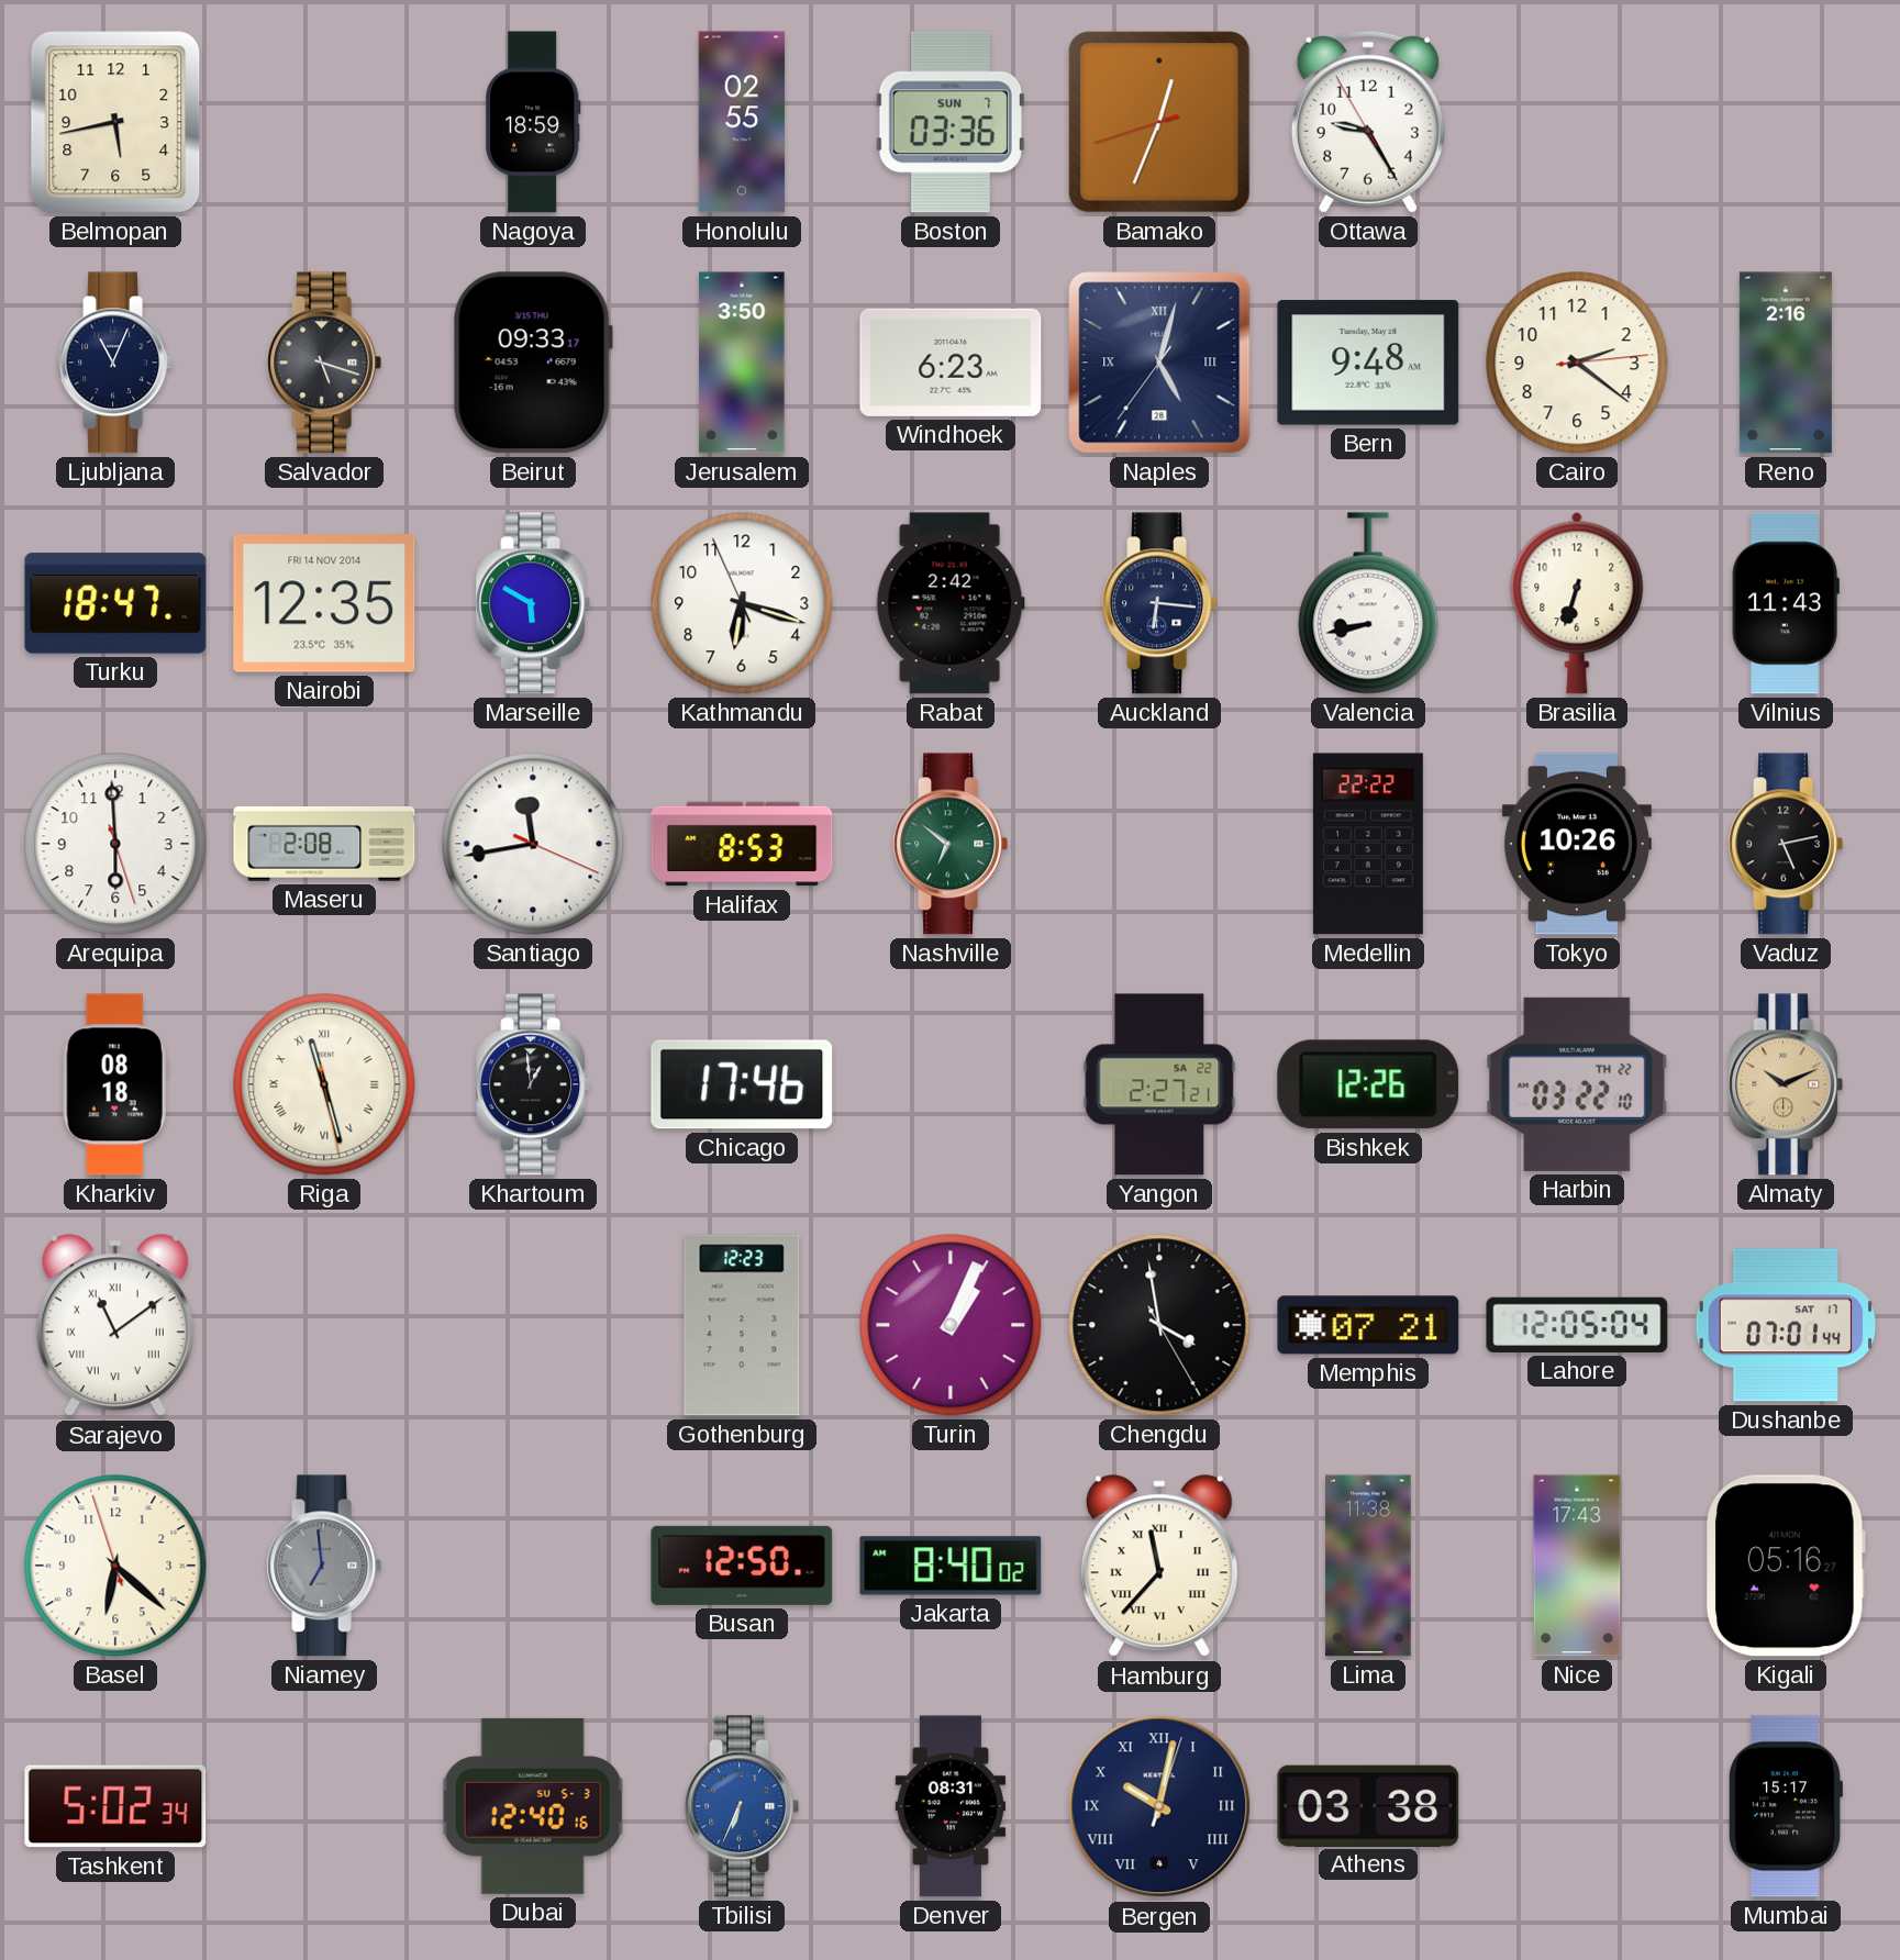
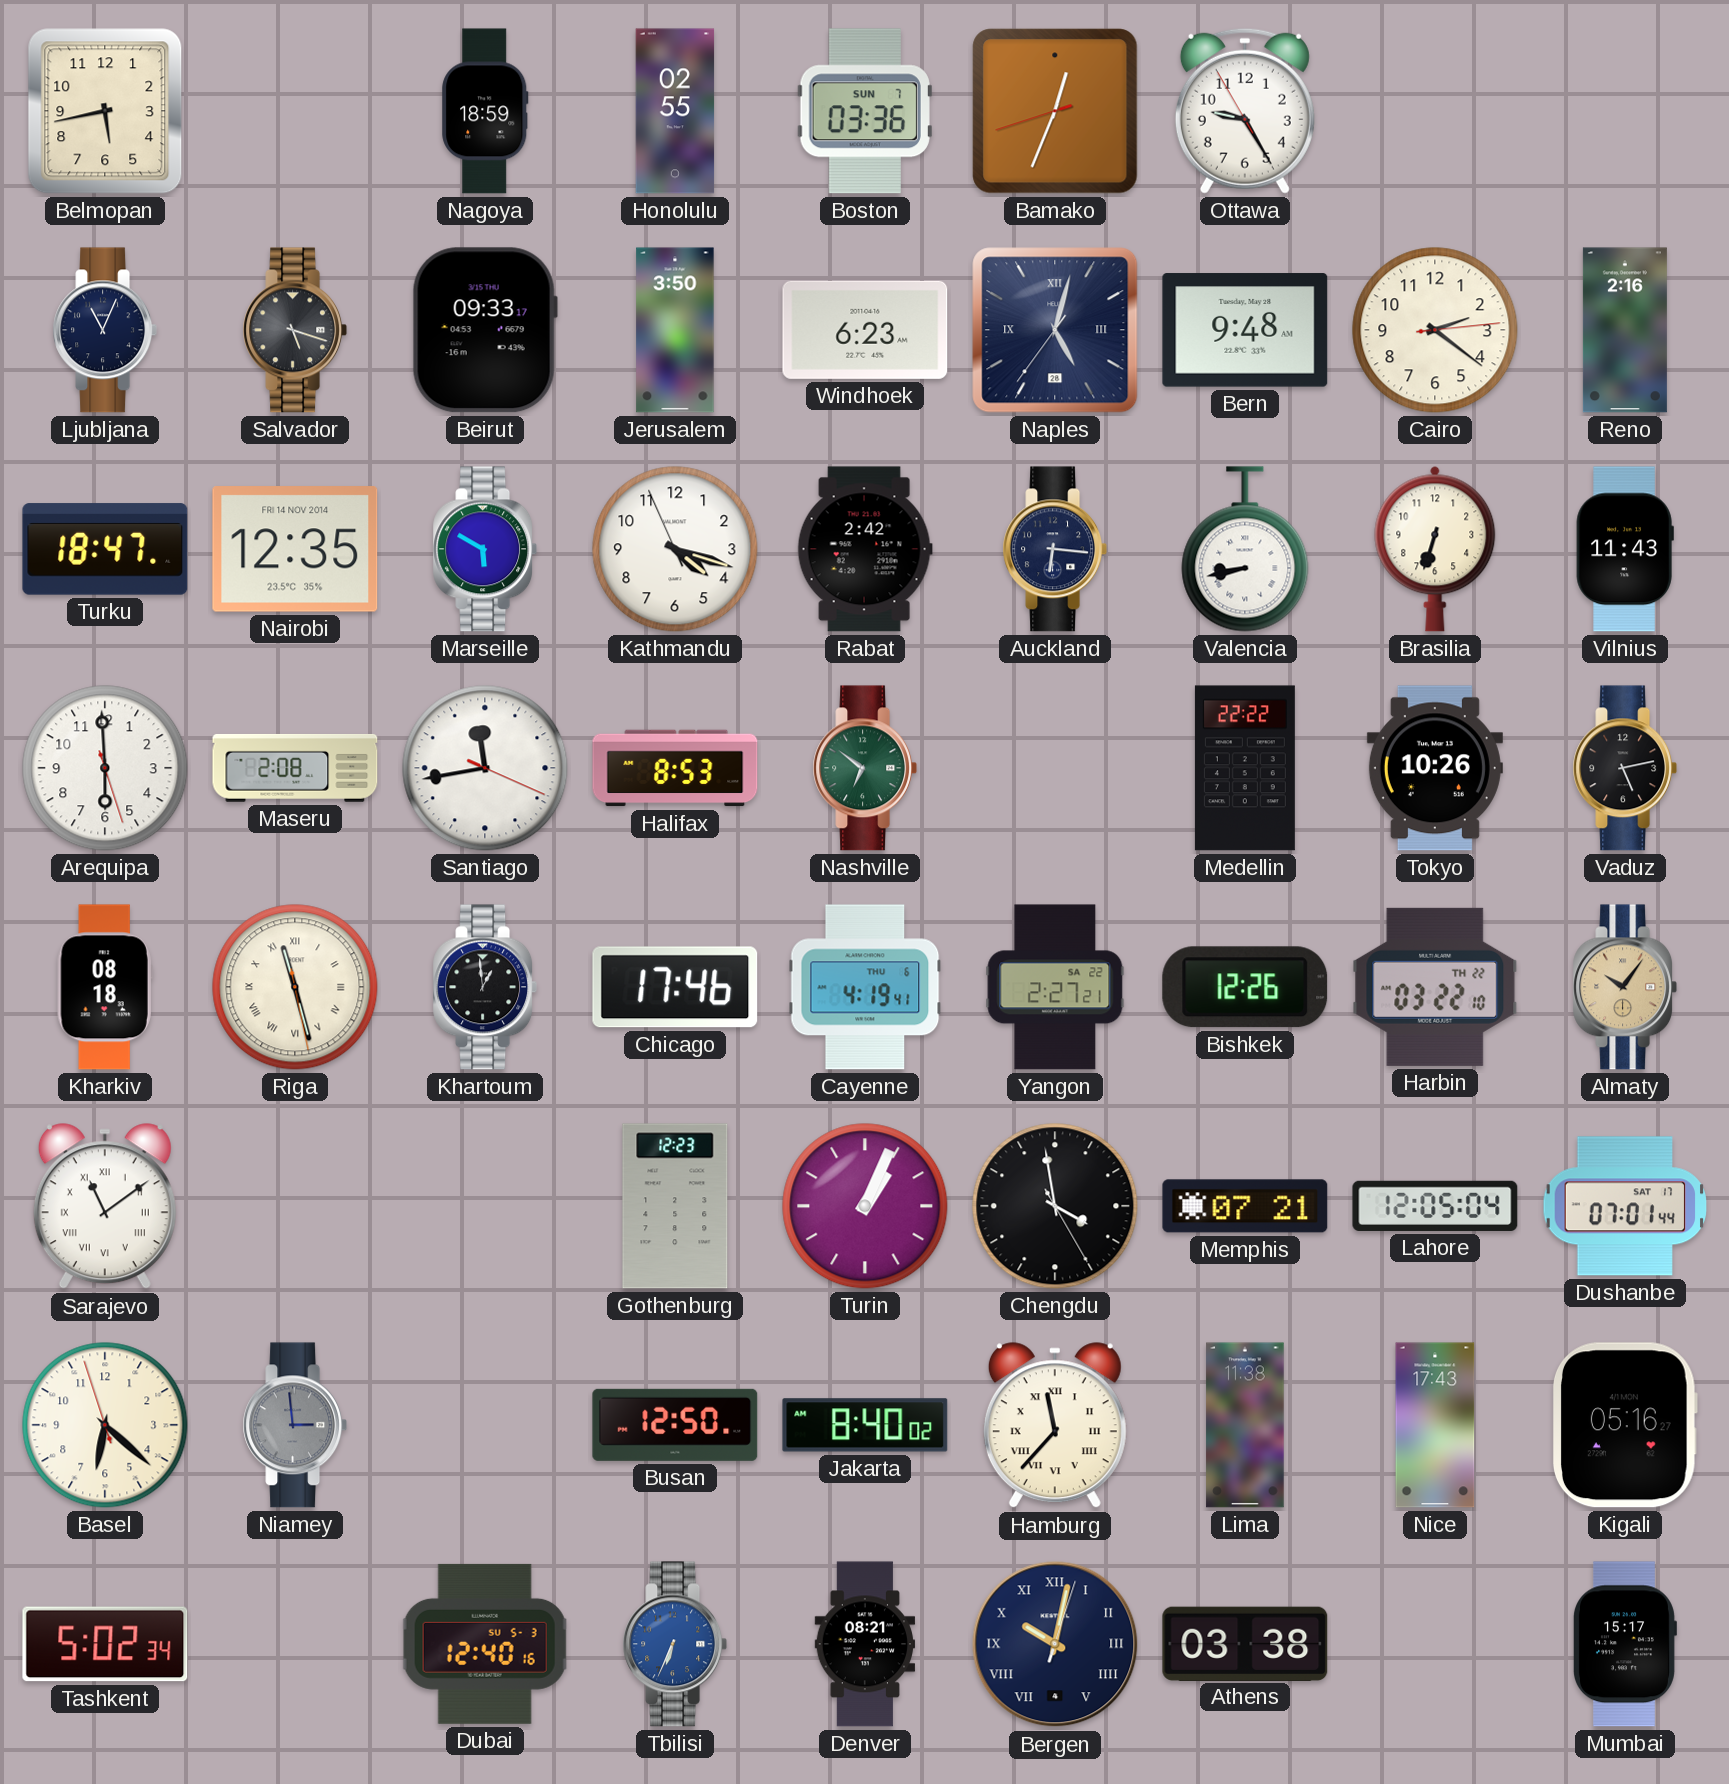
Kathmandu: 6:17 -> 4:17 (675, 549)
Cayenne: none -> 4:19 (865, 987)
Almaty: 10:11 -> 10:06 (1625, 987)
Niamey: 6:59 -> 2:59 (295, 1425)
Denver: 08:31 -> 08:21 (865, 1644)
